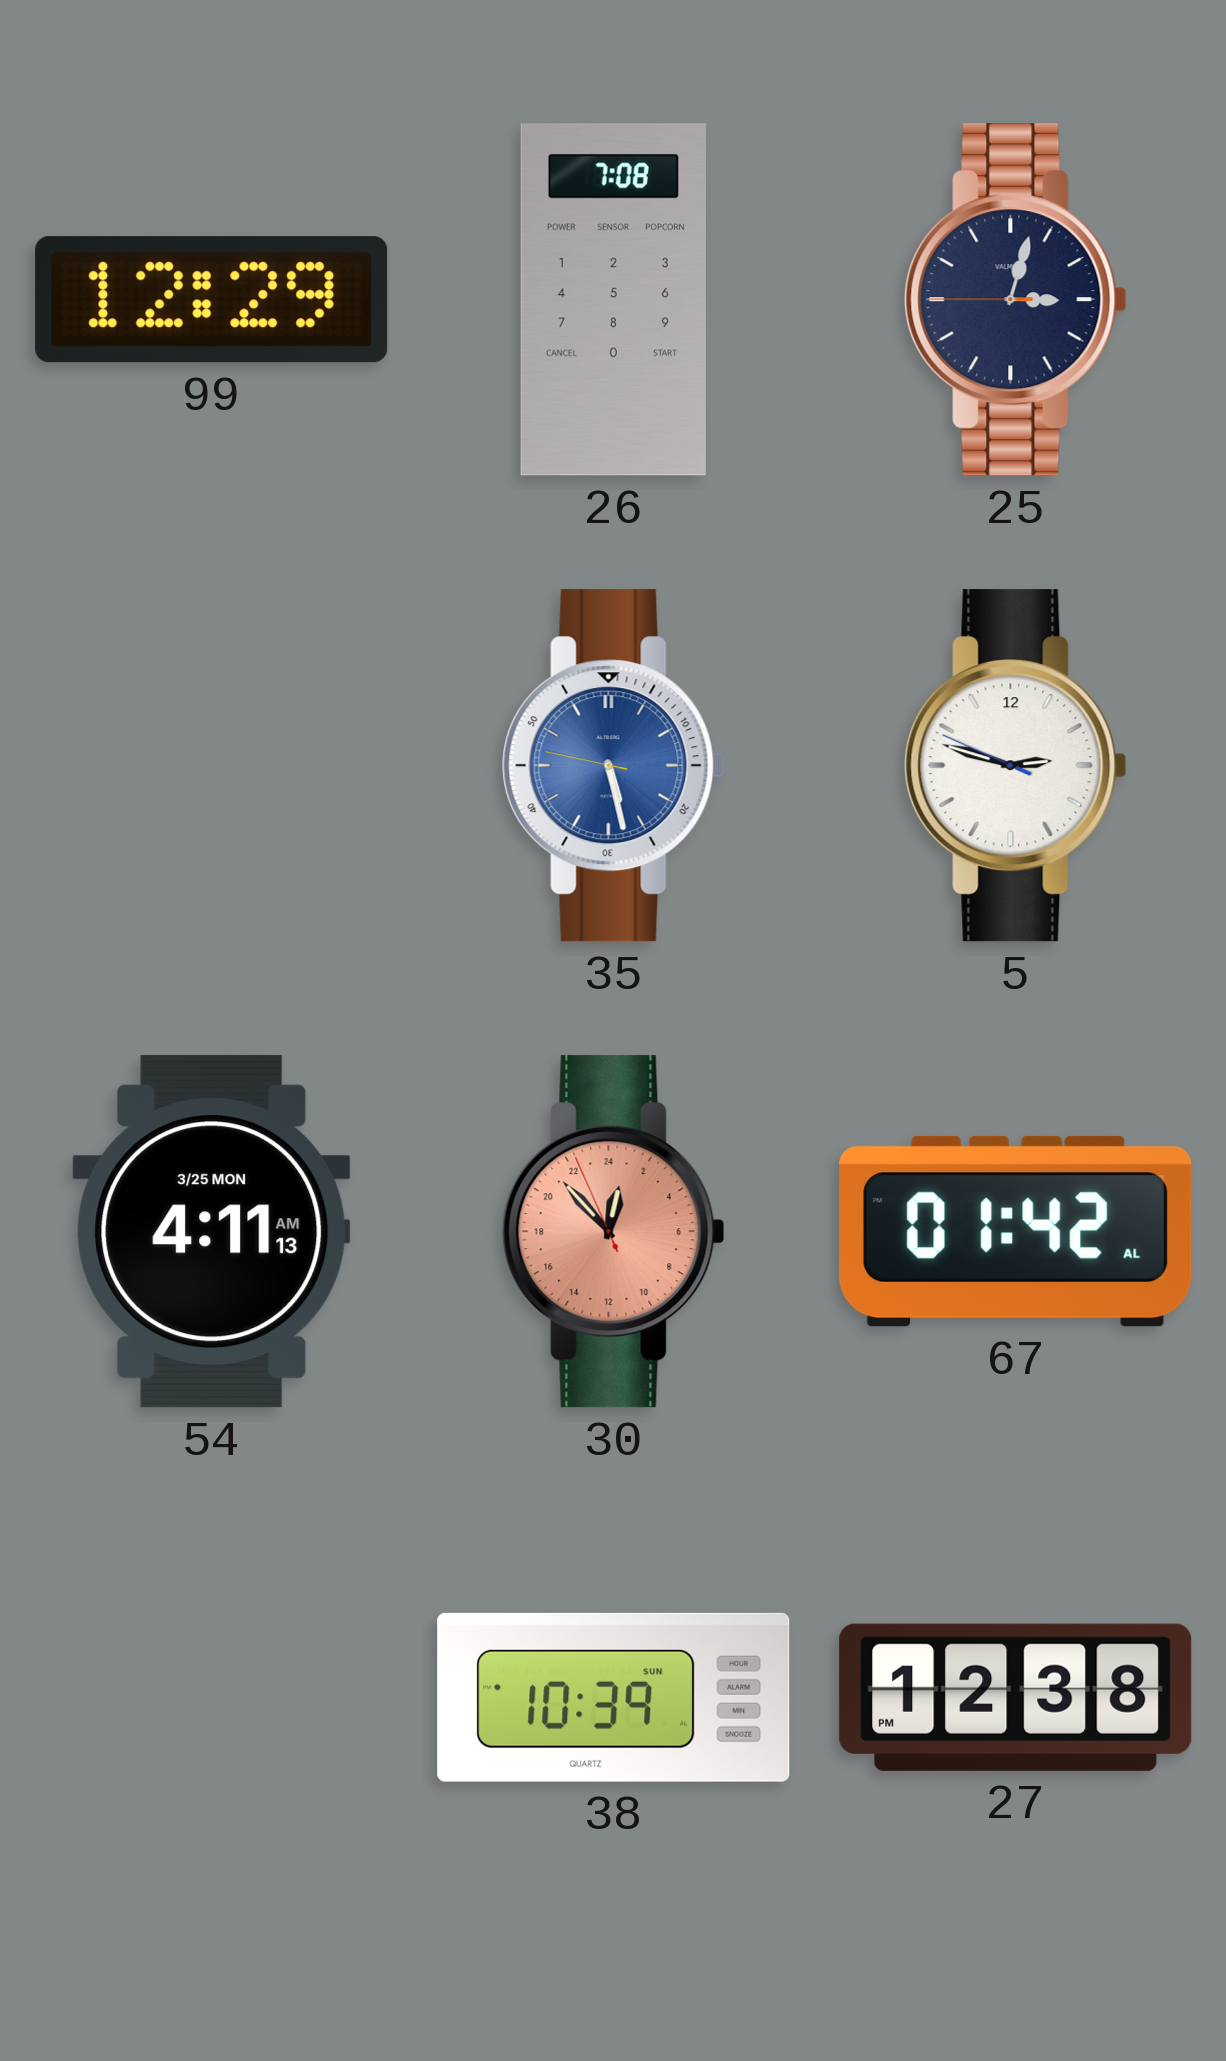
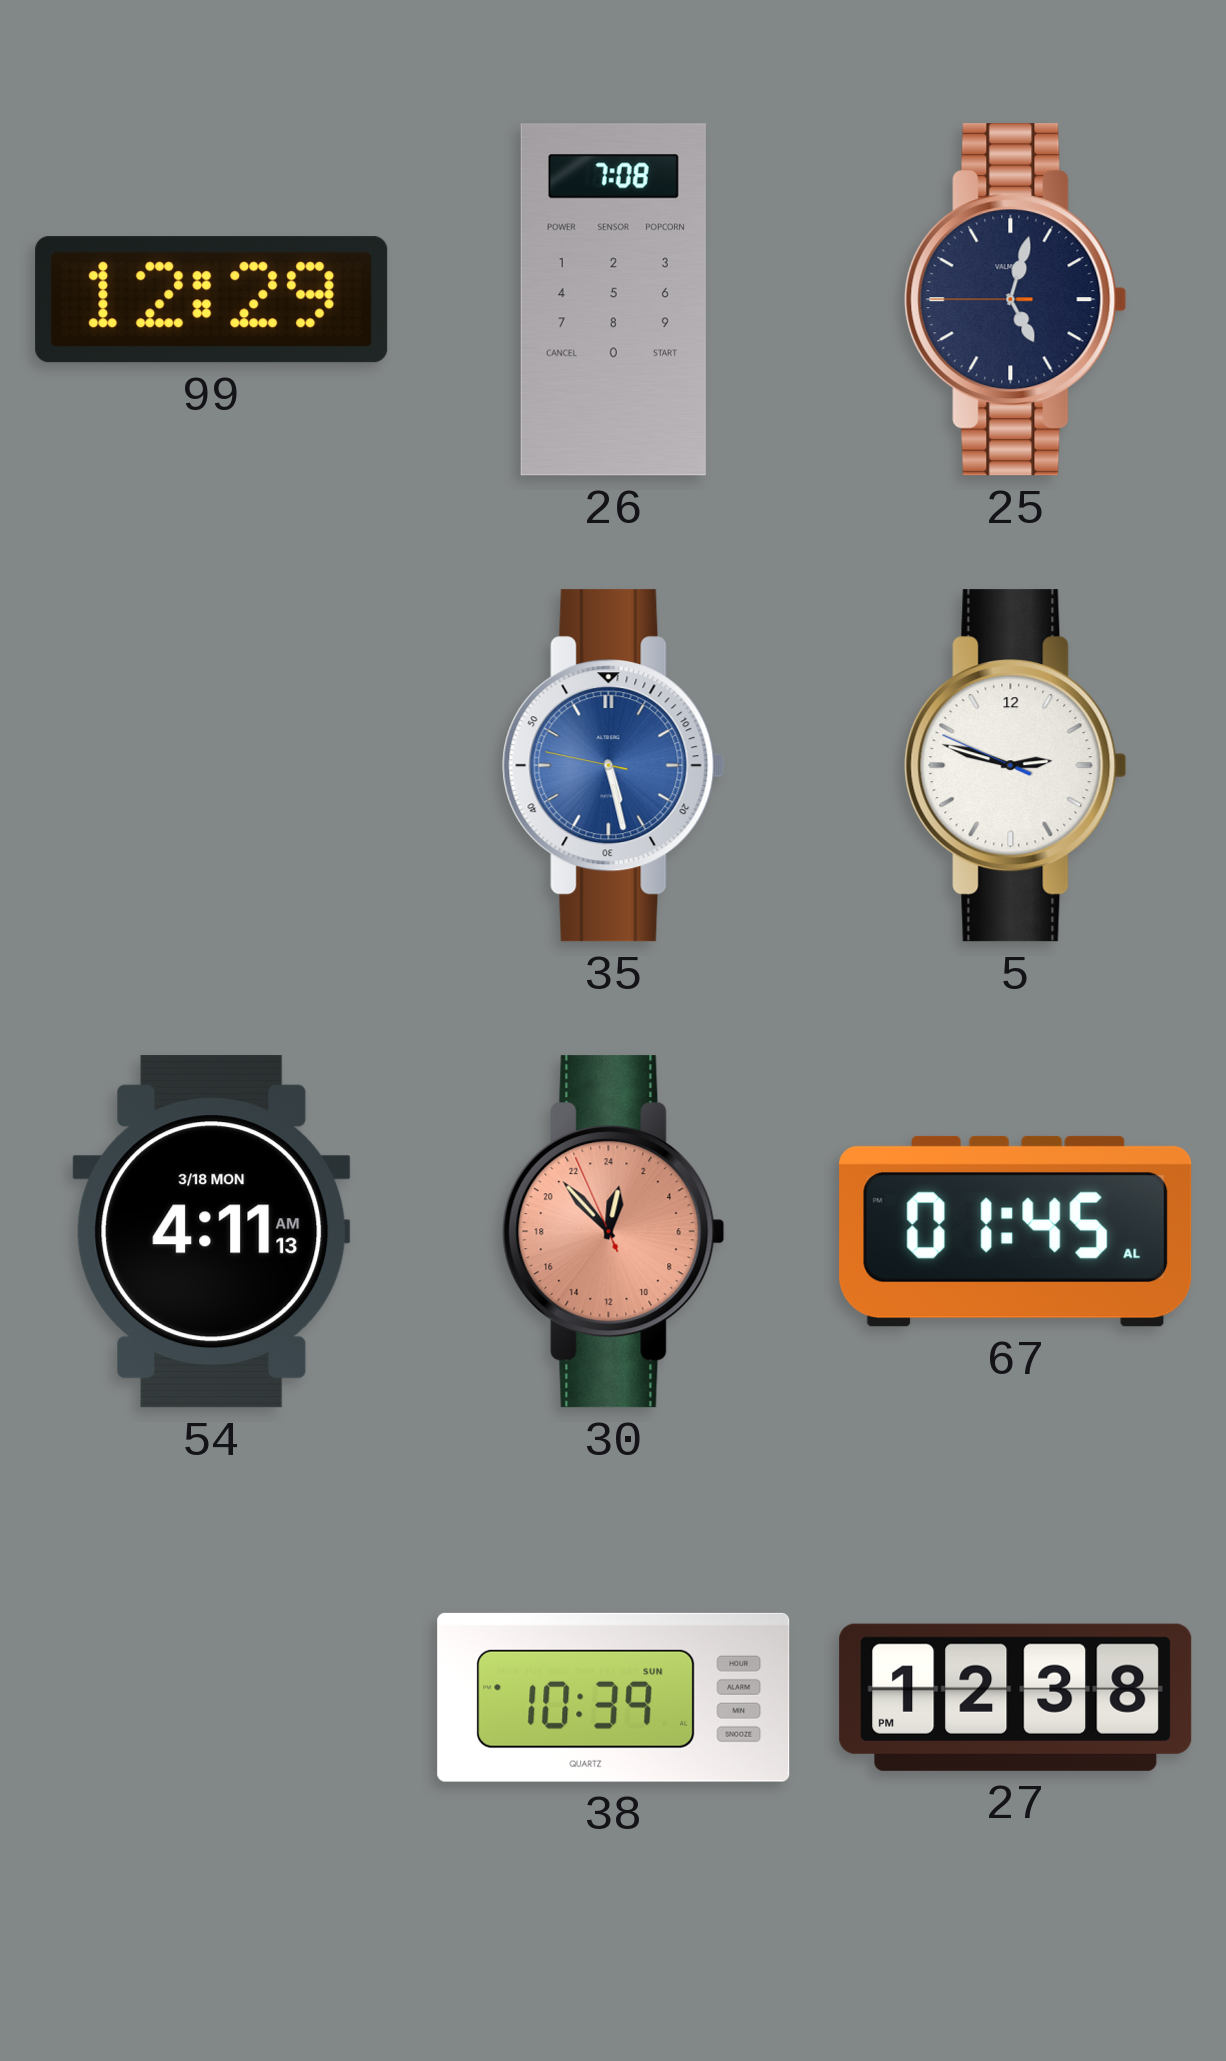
25: 3:02 -> 5:02 (1016, 300)
54 date: 3/25 MON -> 3/18 MON (212, 1232)
67: 01:42 -> 01:45 (1016, 1231)
